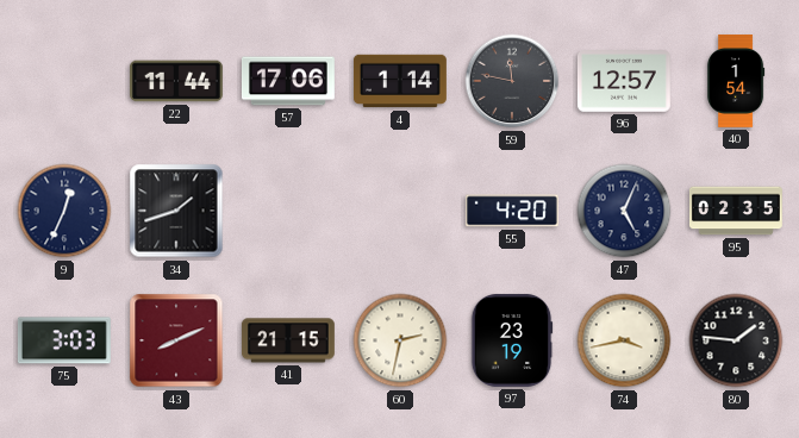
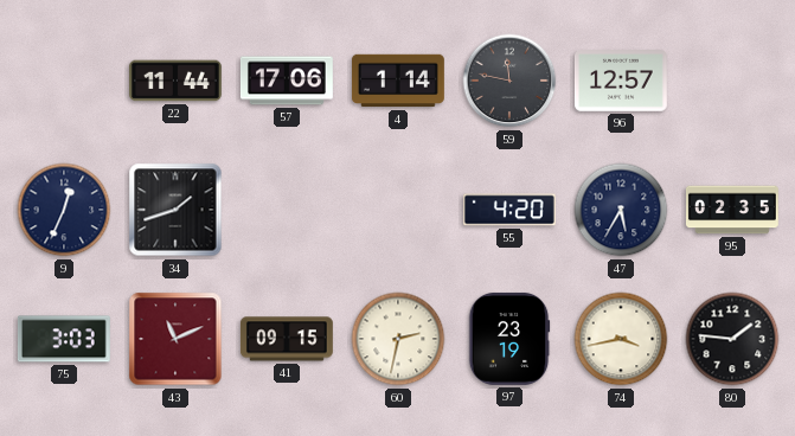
40: 1:54 -> none (736, 82)
47: 5:04 -> 5:35 (621, 210)
43: 8:11 -> 11:11 (175, 339)
41: 21:15 -> 09:15 (287, 339)
